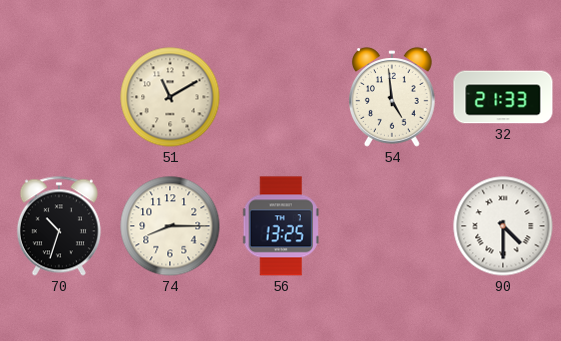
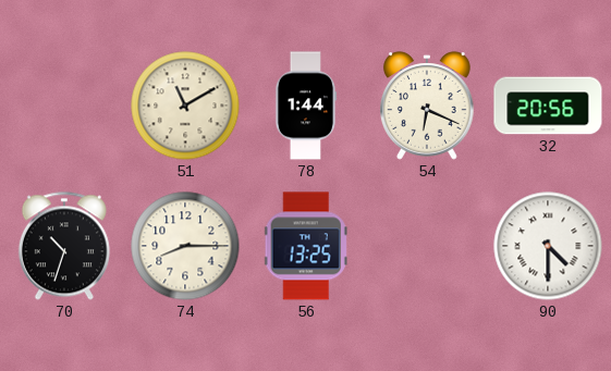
78: none -> 1:44 (306, 106)
54: 4:59 -> 6:19 (428, 106)
32: 21:33 -> 20:56 (548, 106)
